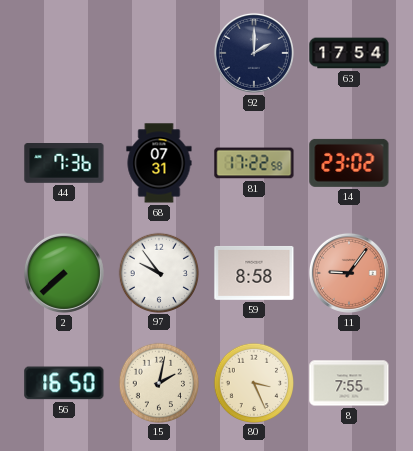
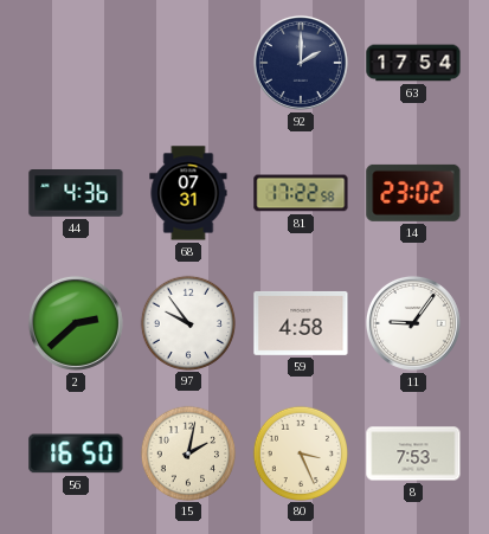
44: 7:36 -> 4:36 (76, 194)
2: 7:38 -> 2:38 (76, 323)
59: 8:58 -> 4:58 (301, 323)
11 dial: salmon -> white (413, 323)
8: 7:55 -> 7:53 (413, 453)
